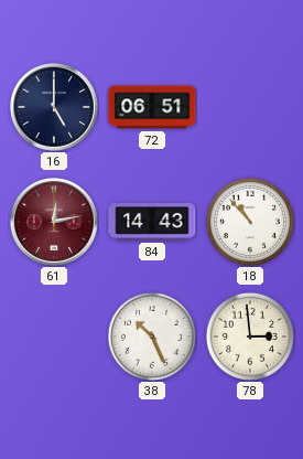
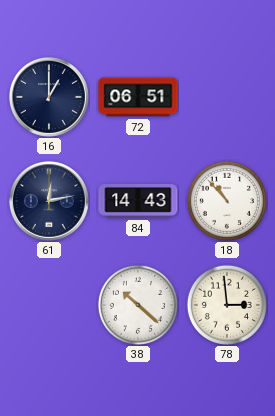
16: 5:00 -> 1:00 (49, 97)
61 dial: burgundy -> navy (49, 201)
38: 10:26 -> 10:22 (138, 305)
